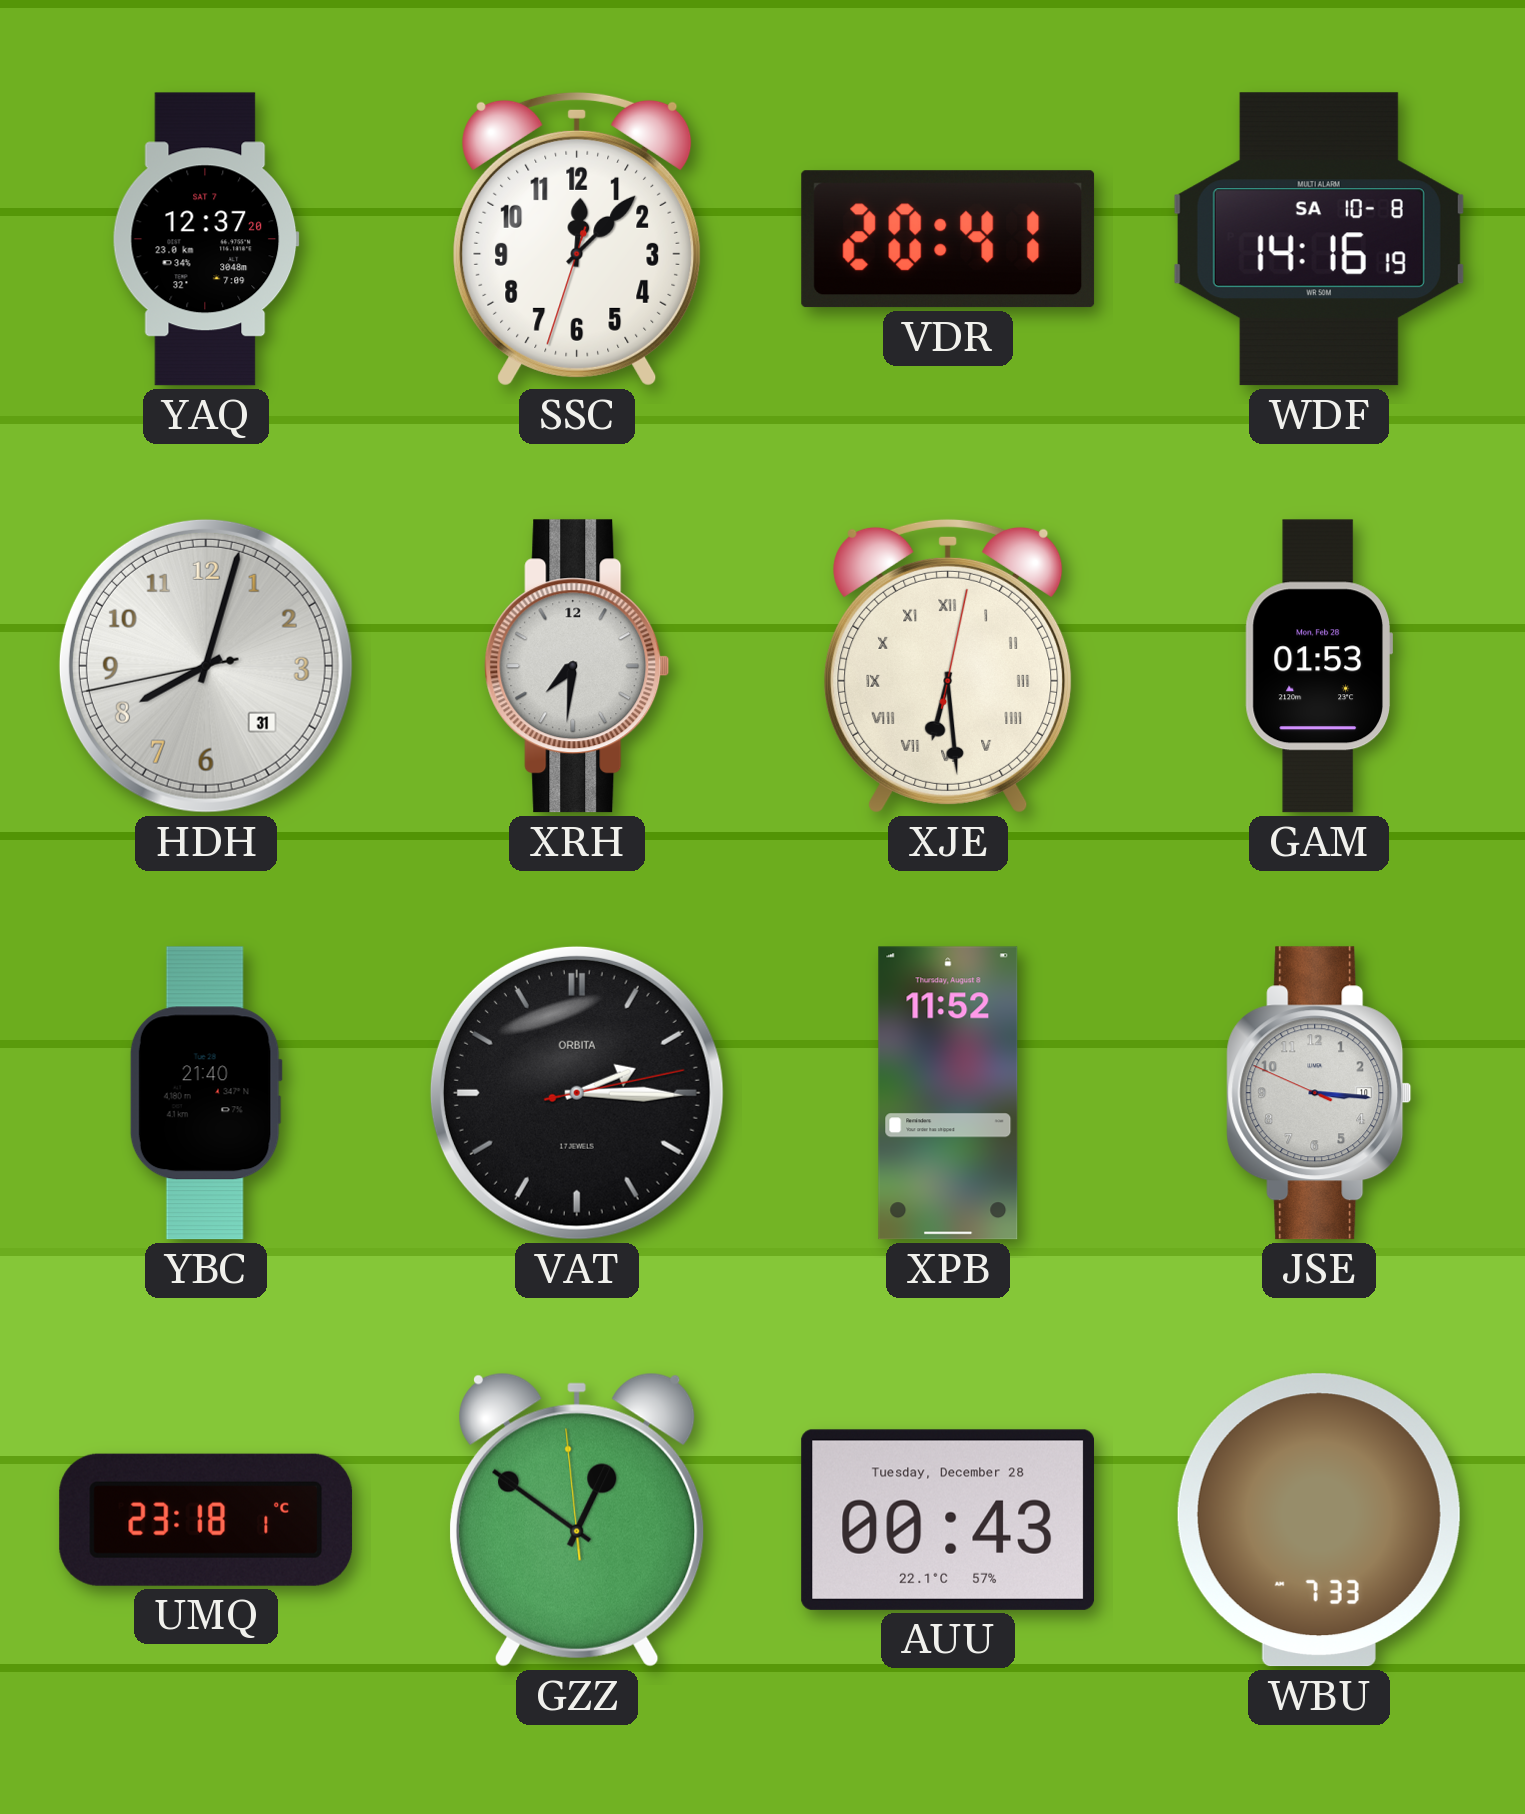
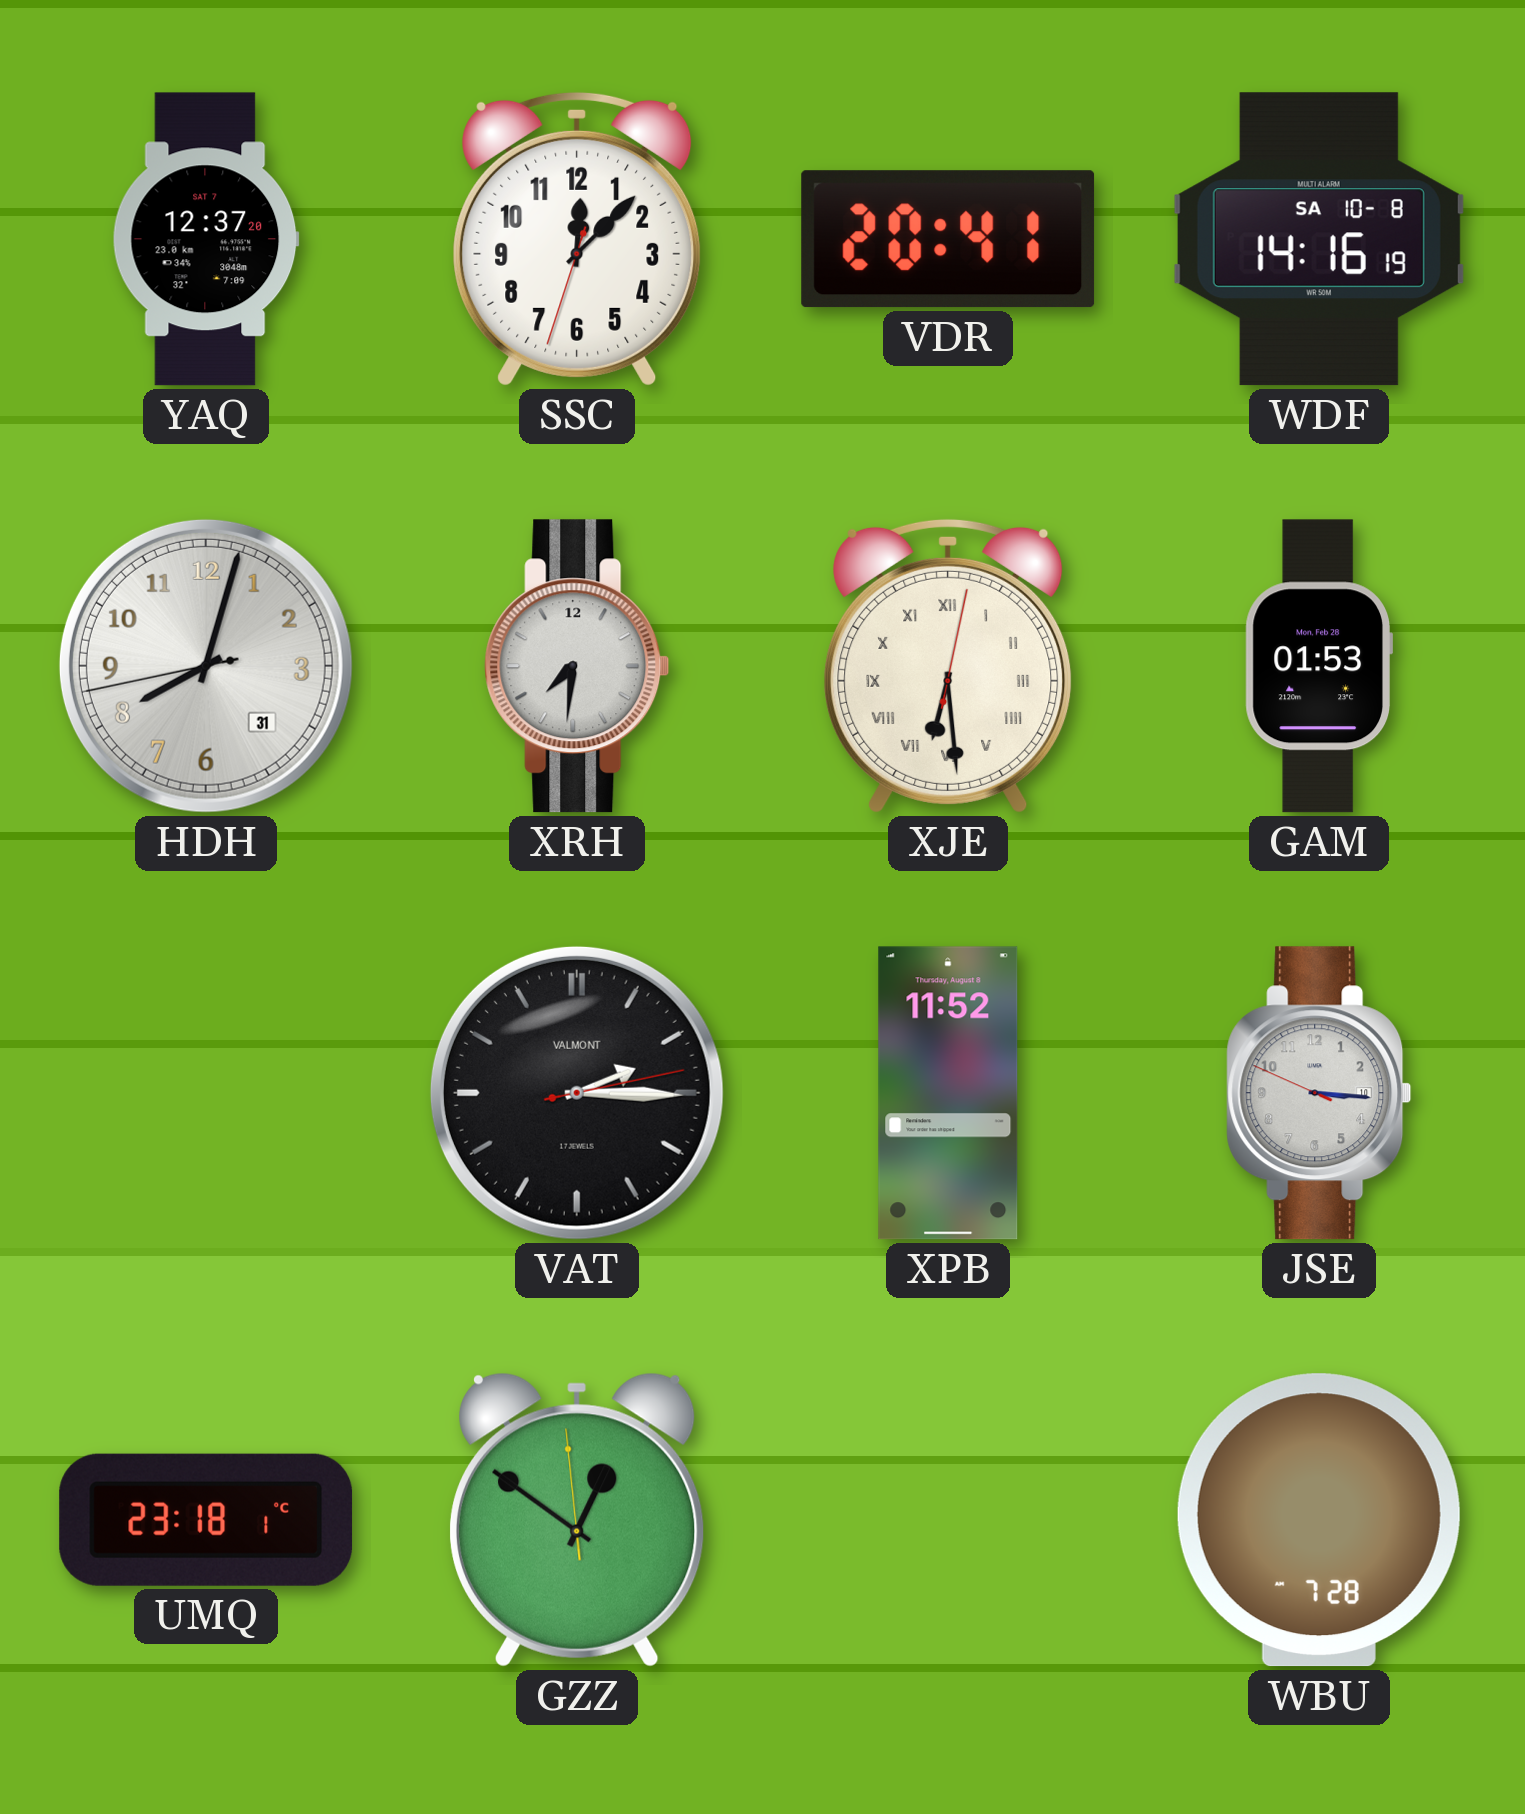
YBC: 21:40 -> none (206, 1093)
VAT brand: ORBITA -> VALMONT (577, 1093)
AUU: 00:43 -> none (947, 1520)
WBU: 7:33 -> 7:28 (1319, 1520)
